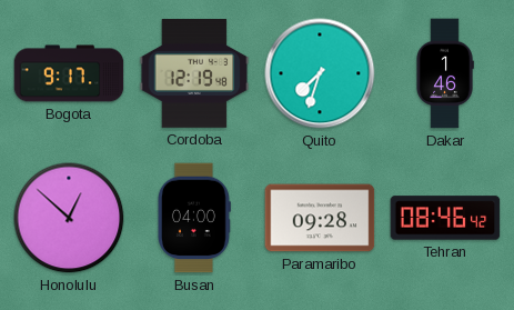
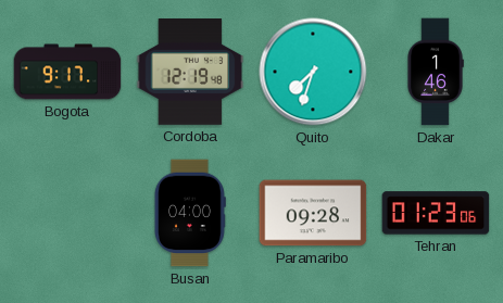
Honolulu: 12:52 -> none (69, 218)
Tehran: 08:46 -> 01:23 (436, 213)
